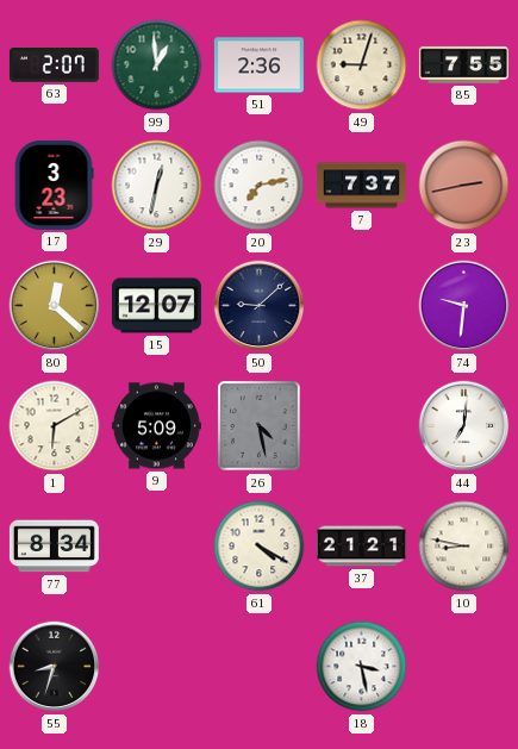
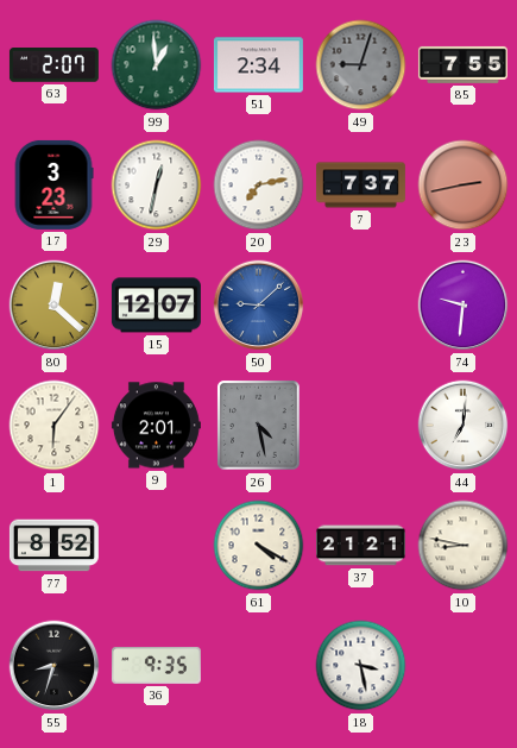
51: 2:36 -> 2:34 (258, 65)
49 dial: cream -> grey (361, 65)
50 dial: navy -> blue (259, 306)
1: 6:10 -> 6:06 (55, 426)
9: 5:09 -> 2:01 (156, 426)
77: 8:34 -> 8:52 (53, 546)
36: none -> 9:35 (156, 665)
